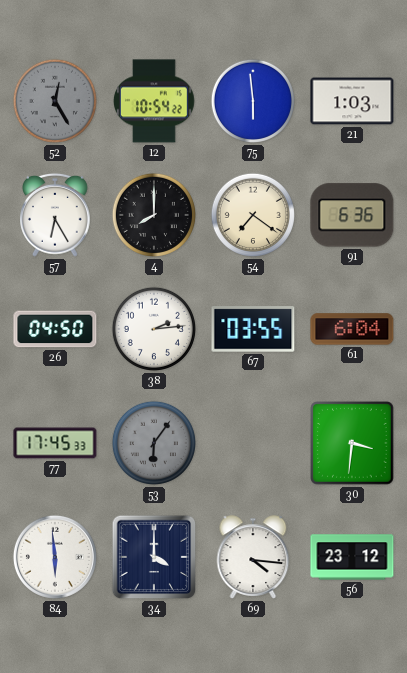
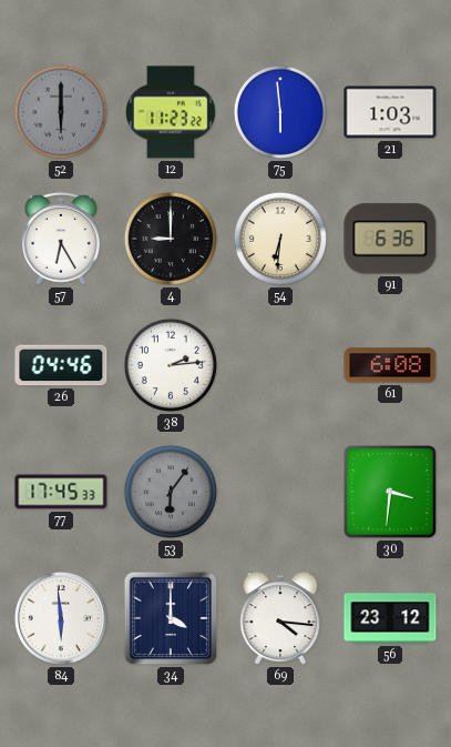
52: 12:25 -> 6:00 (61, 112)
12: 10:54 -> 11:23 (171, 112)
4: 8:00 -> 9:00 (171, 239)
54: 7:21 -> 6:31 (280, 239)
26: 04:50 -> 04:46 (61, 365)
67: 03:55 -> none (253, 329)
61: 6:04 -> 6:08 (390, 365)
